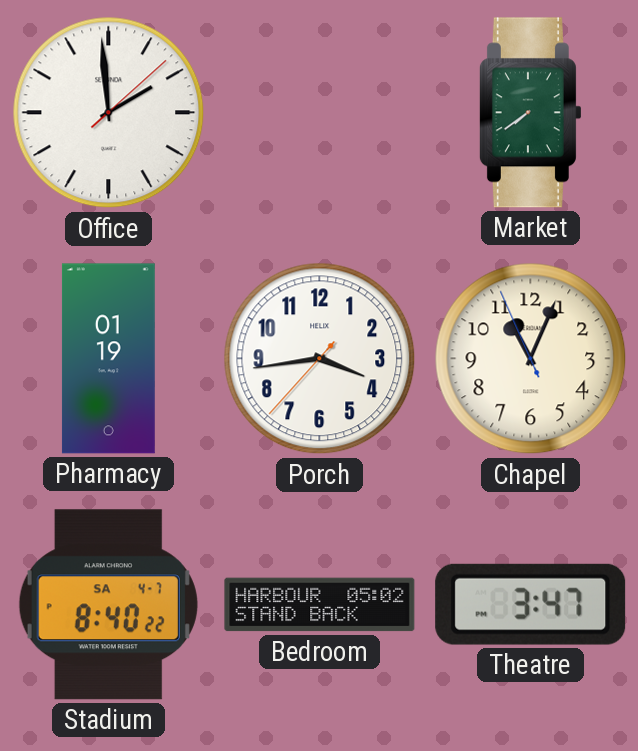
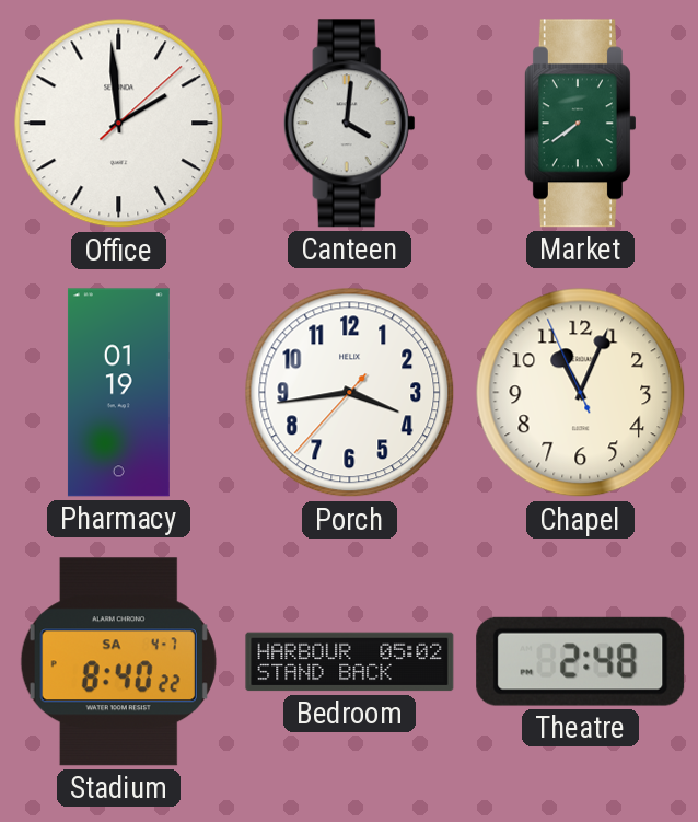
Canteen: none -> 4:01 (349, 124)
Theatre: 3:47 -> 2:48 (581, 661)
